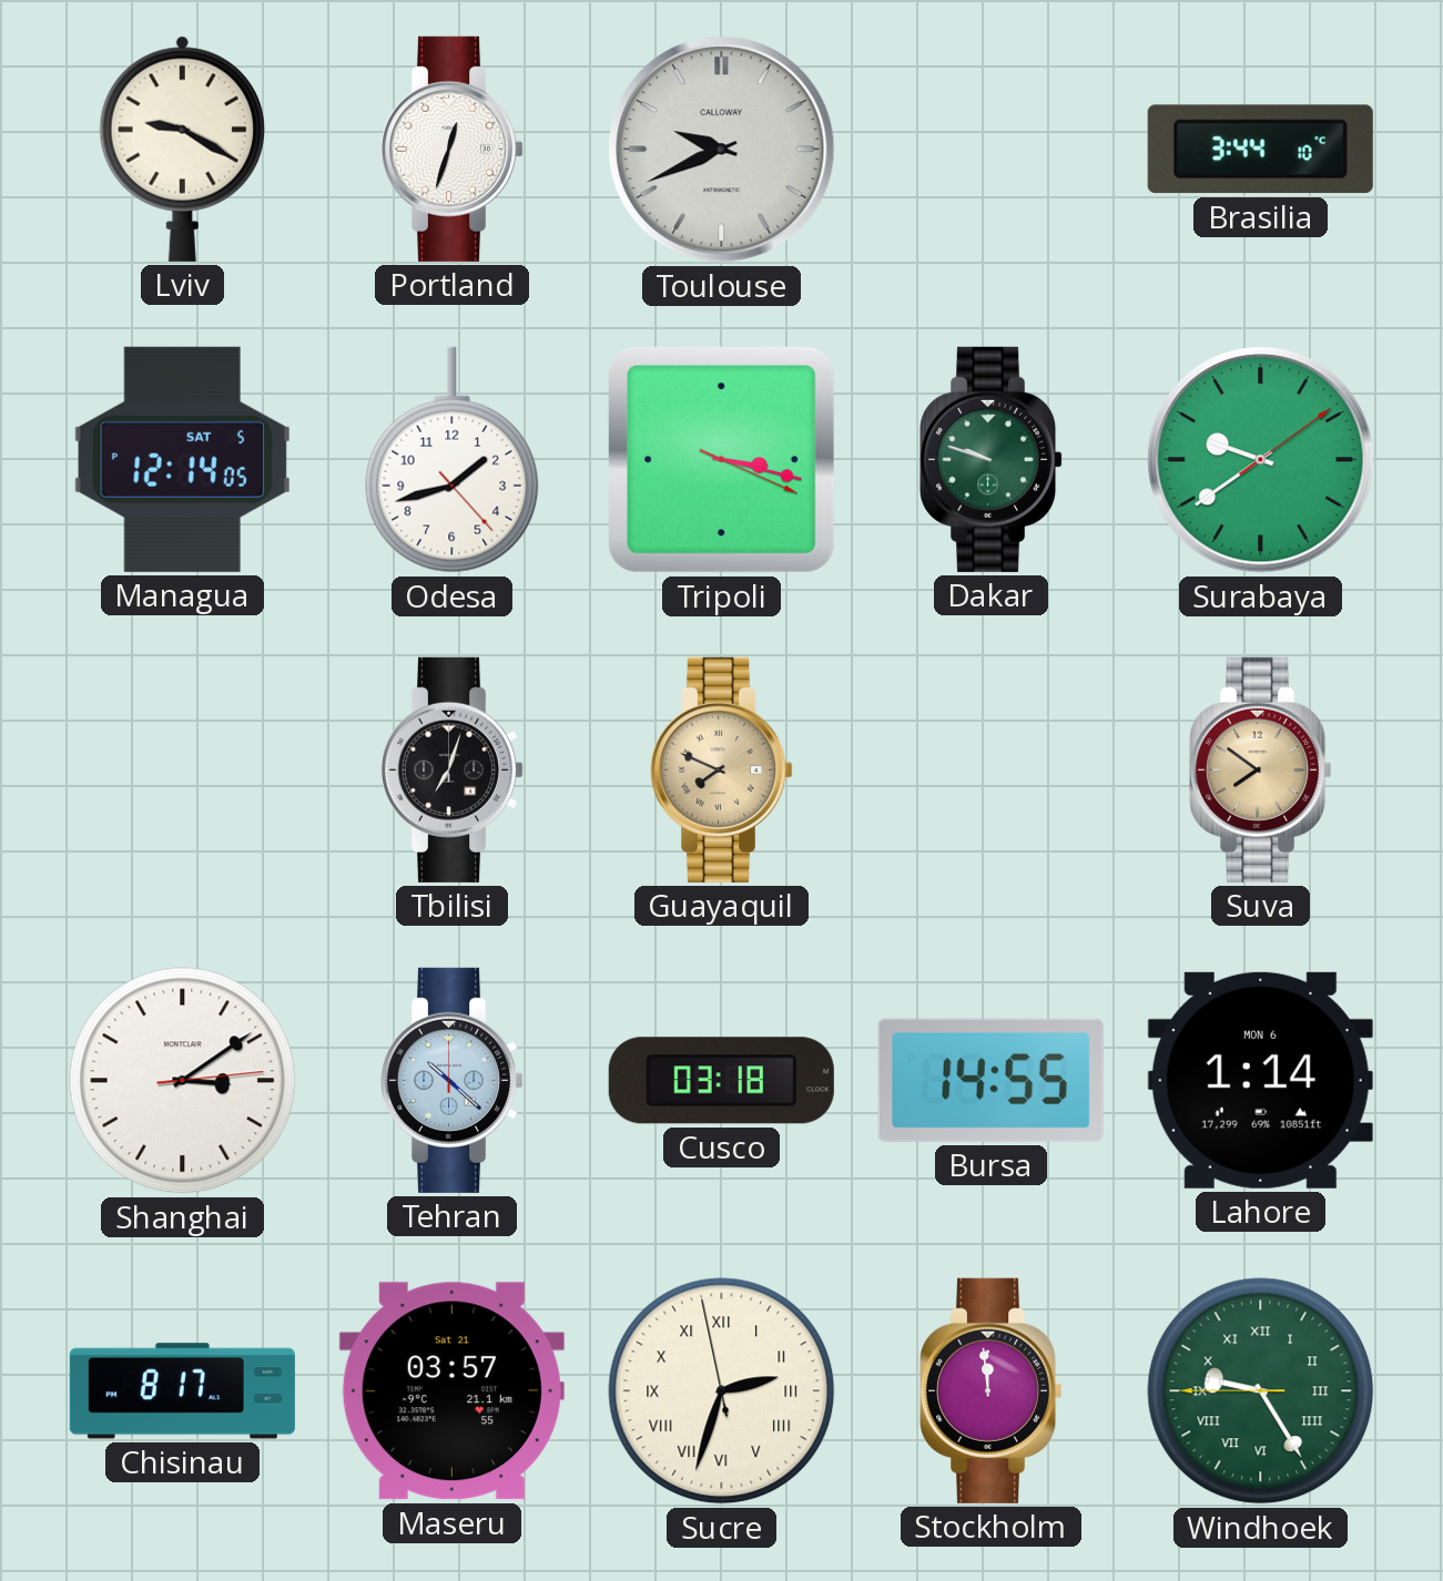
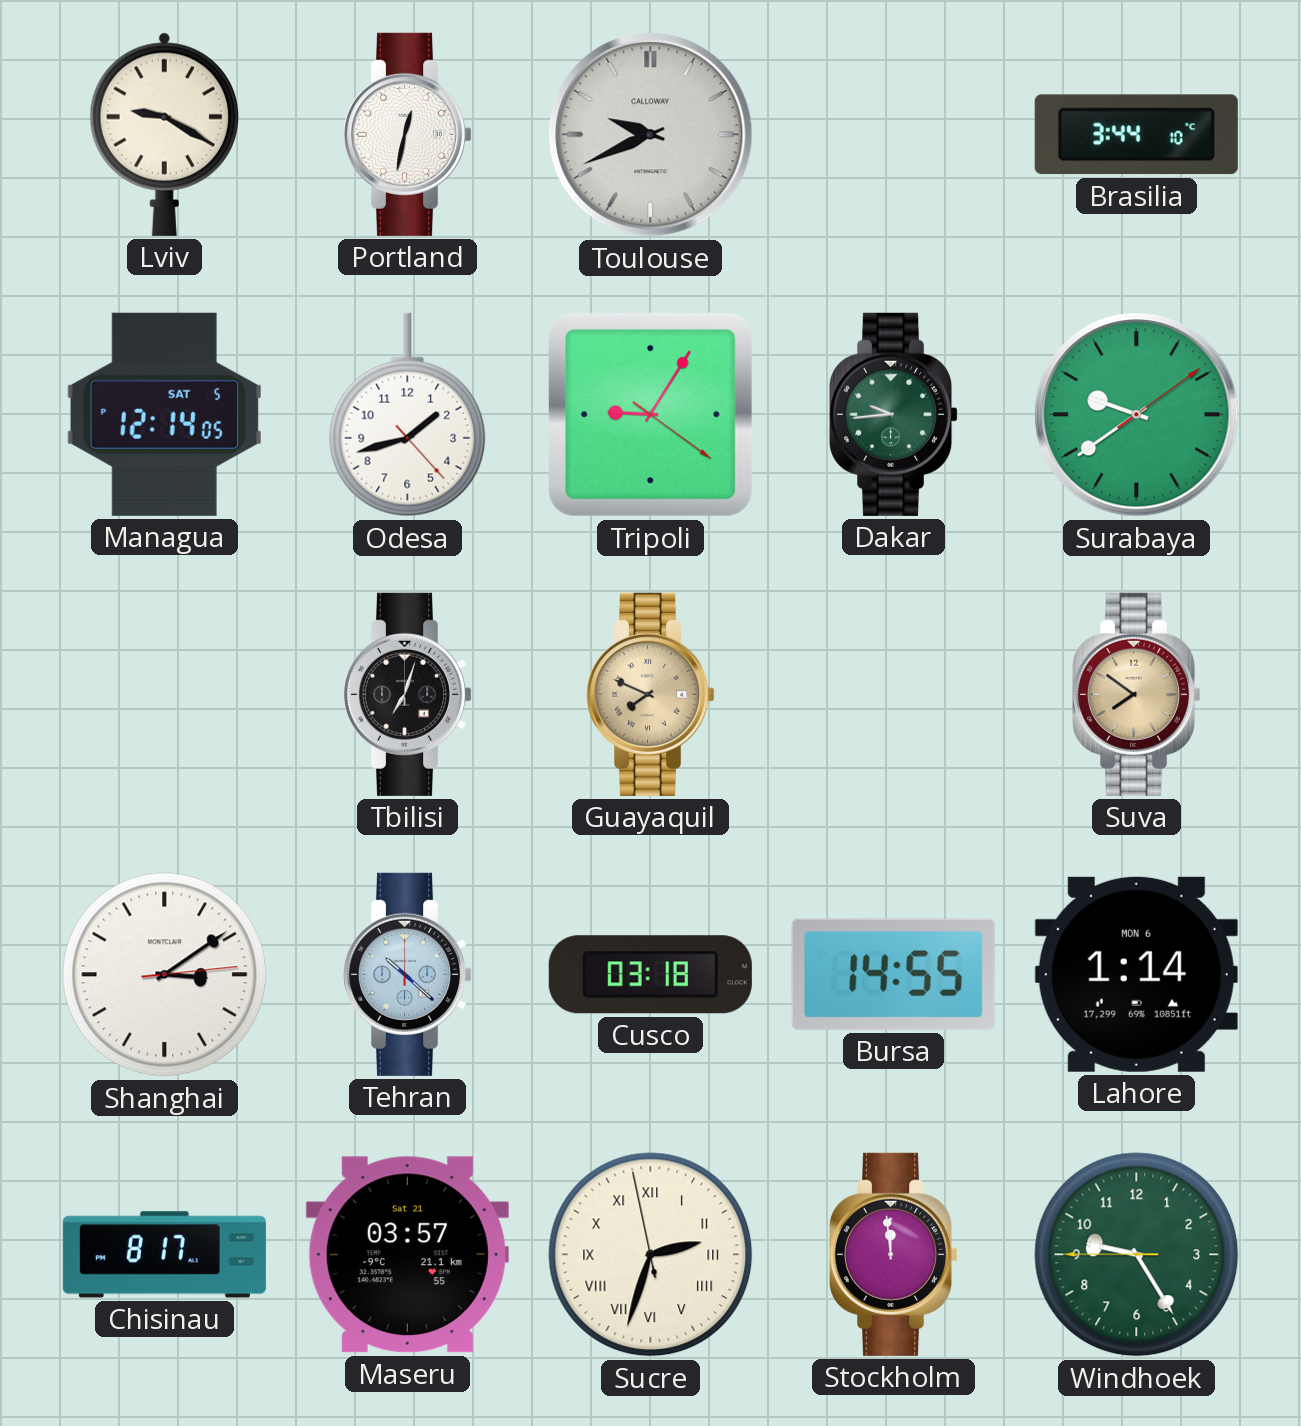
Portland: 12:33 -> 12:32 (409, 134)
Tripoli: 3:17 -> 9:05 (650, 414)
Dakar: 9:48 -> 9:44 (895, 414)
Windhoek numerals: Roman -> Arabic (1137, 1255)
